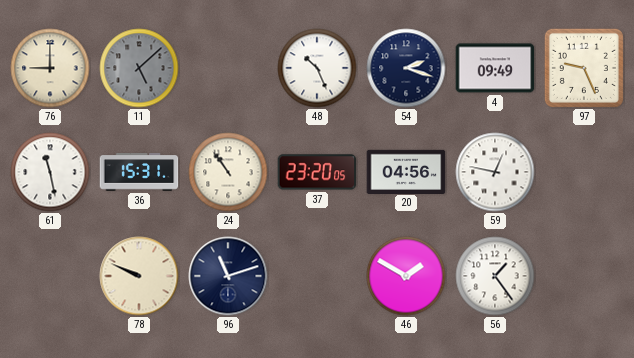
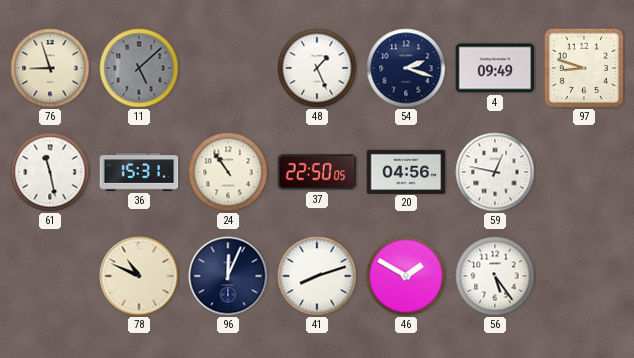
76: 9:00 -> 8:57 (50, 68)
48: 10:26 -> 1:26 (317, 68)
97: 9:26 -> 8:48 (584, 68)
37: 23:20 -> 22:50 (317, 172)
78: 9:49 -> 10:49 (139, 276)
96: 11:12 -> 12:04 (228, 276)
41: none -> 8:12 (317, 276)
56: 1:24 -> 5:24 (495, 276)
